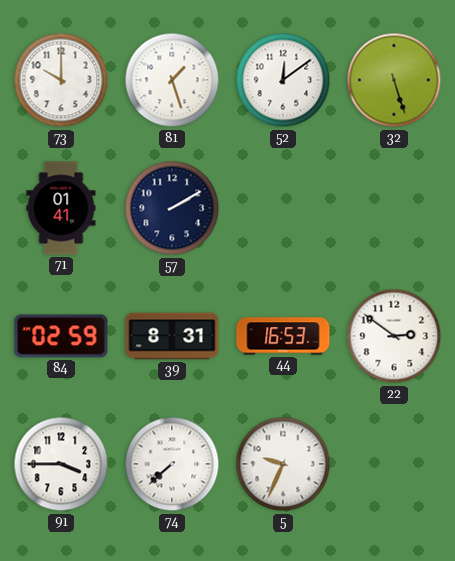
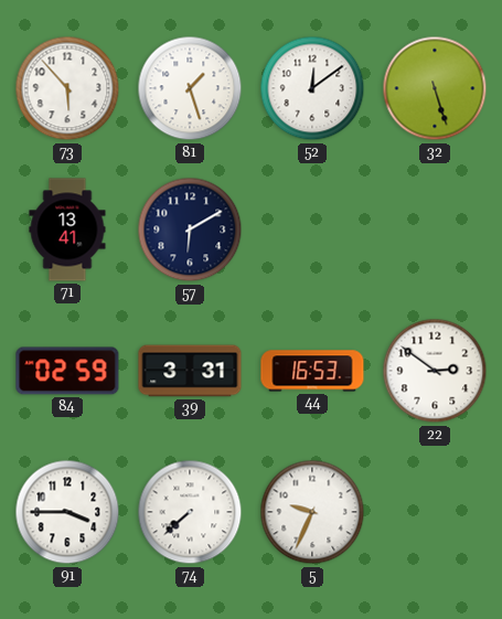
73: 10:00 -> 5:53 (67, 88)
71: 01:41 -> 13:41 (67, 230)
57: 2:10 -> 6:10 (190, 230)
39: 8:31 -> 3:31 (190, 371)
